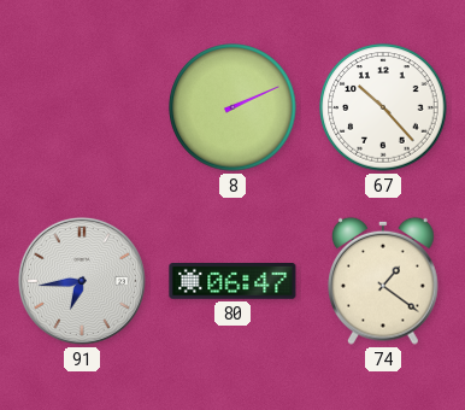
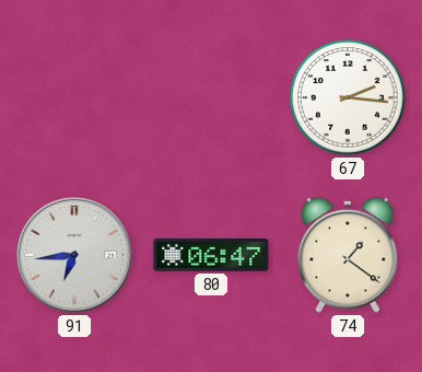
8: 2:11 -> none (232, 107)
67: 10:23 -> 2:16 (348, 97)
